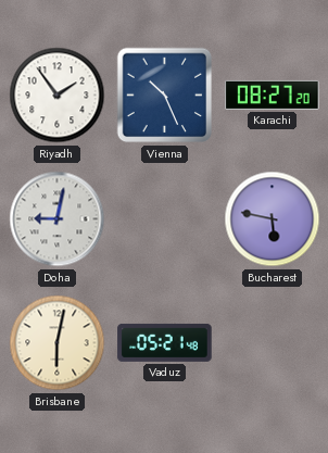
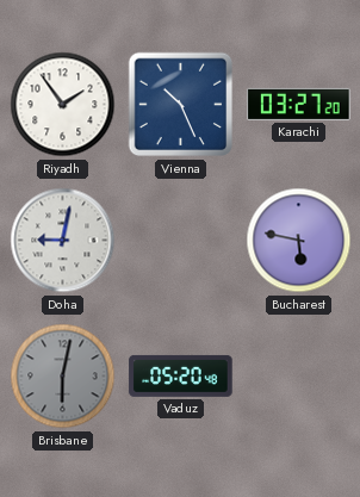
Karachi: 08:27 -> 03:27 (299, 104)
Brisbane dial: cream -> grey (63, 377)
Vaduz: 05:21 -> 05:20 (181, 375)
